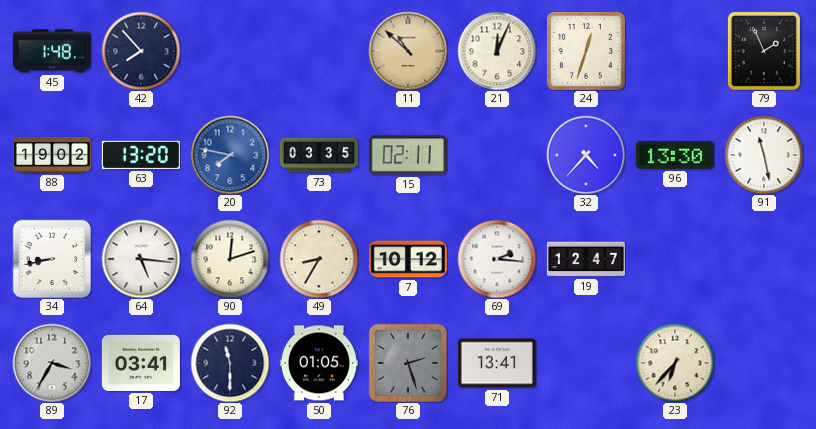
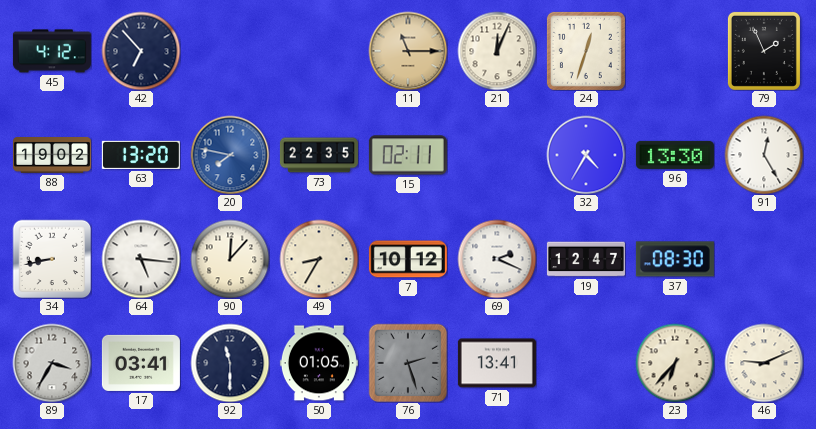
45: 1:48 -> 4:12 (52, 51)
42: 7:53 -> 6:53 (141, 51)
11: 10:52 -> 11:15 (408, 51)
73: 03:35 -> 22:35 (319, 155)
32: 4:37 -> 4:35 (586, 155)
91: 11:28 -> 12:25 (764, 155)
90: 12:12 -> 12:07 (230, 259)
69: 2:16 -> 2:19 (497, 259)
37: none -> 08:30 (675, 259)
46: none -> 9:11 (764, 363)
